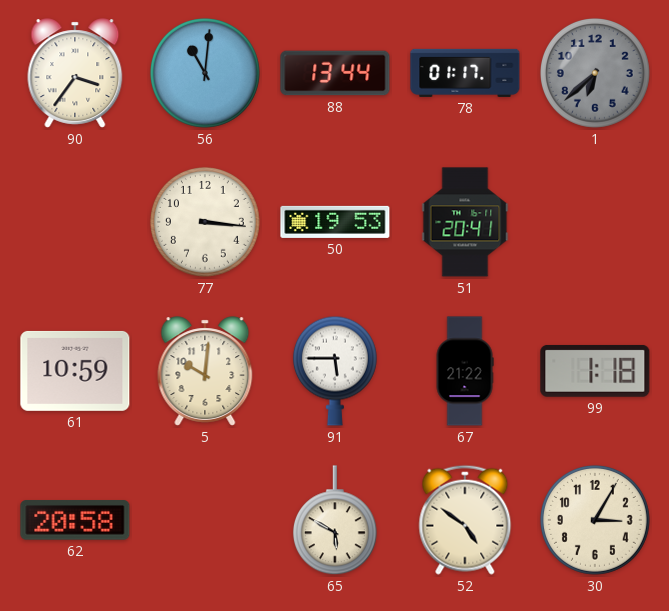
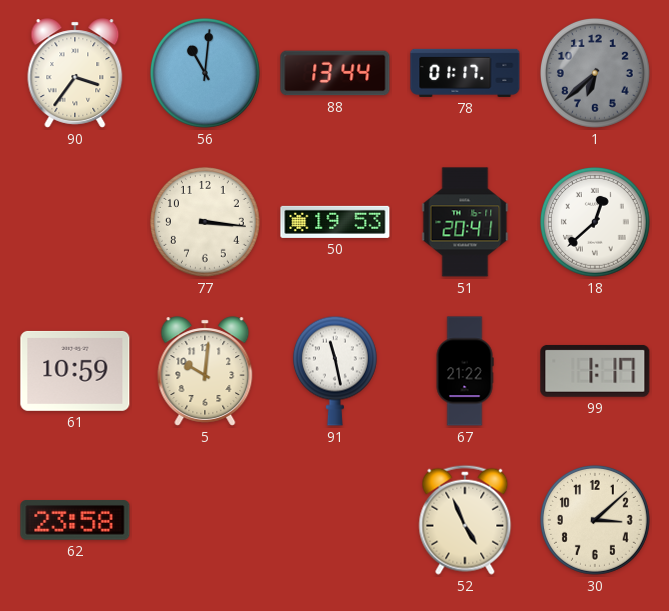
18: none -> 12:38 (595, 222)
91: 5:45 -> 11:28 (335, 371)
99: 1:18 -> 1:17 (595, 371)
62: 20:58 -> 23:58 (75, 520)
65: 5:50 -> none (335, 521)
52: 4:51 -> 4:56 (465, 520)
30: 3:05 -> 3:08 (595, 520)
